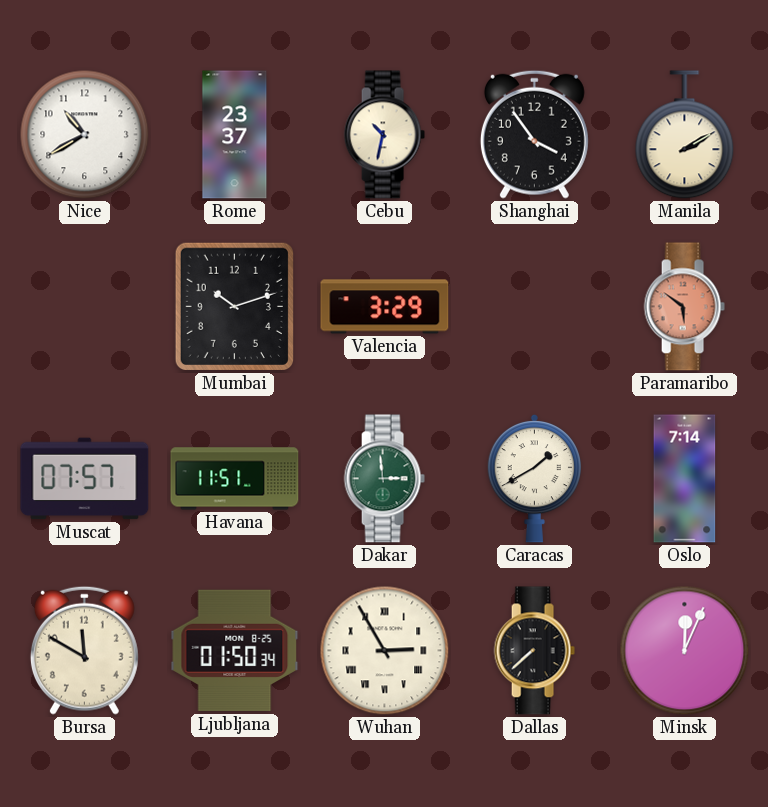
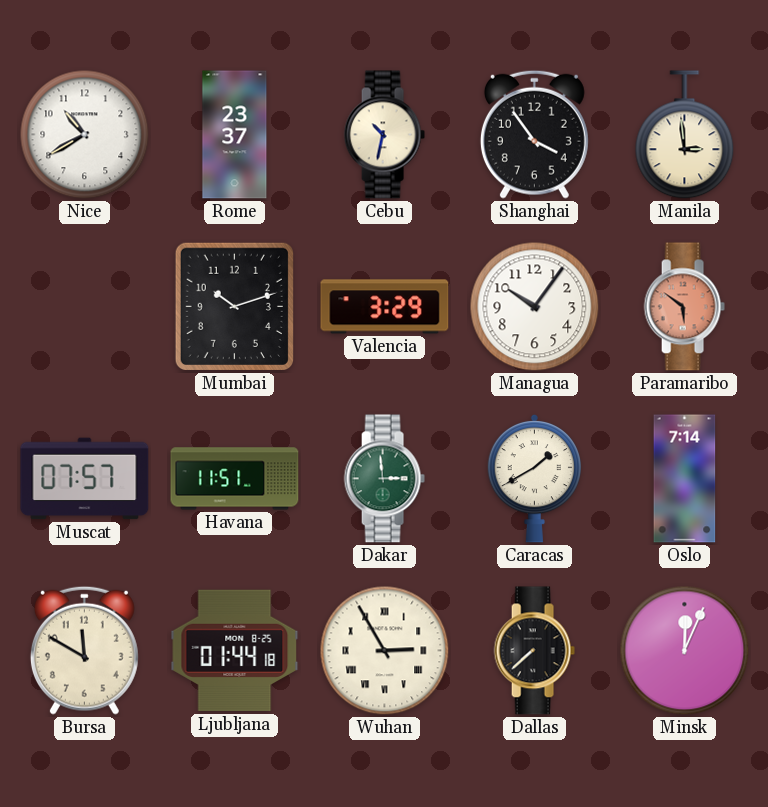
Manila: 2:10 -> 2:59 (685, 135)
Managua: none -> 10:06 (535, 307)
Ljubljana: 01:50 -> 01:44 (235, 651)
